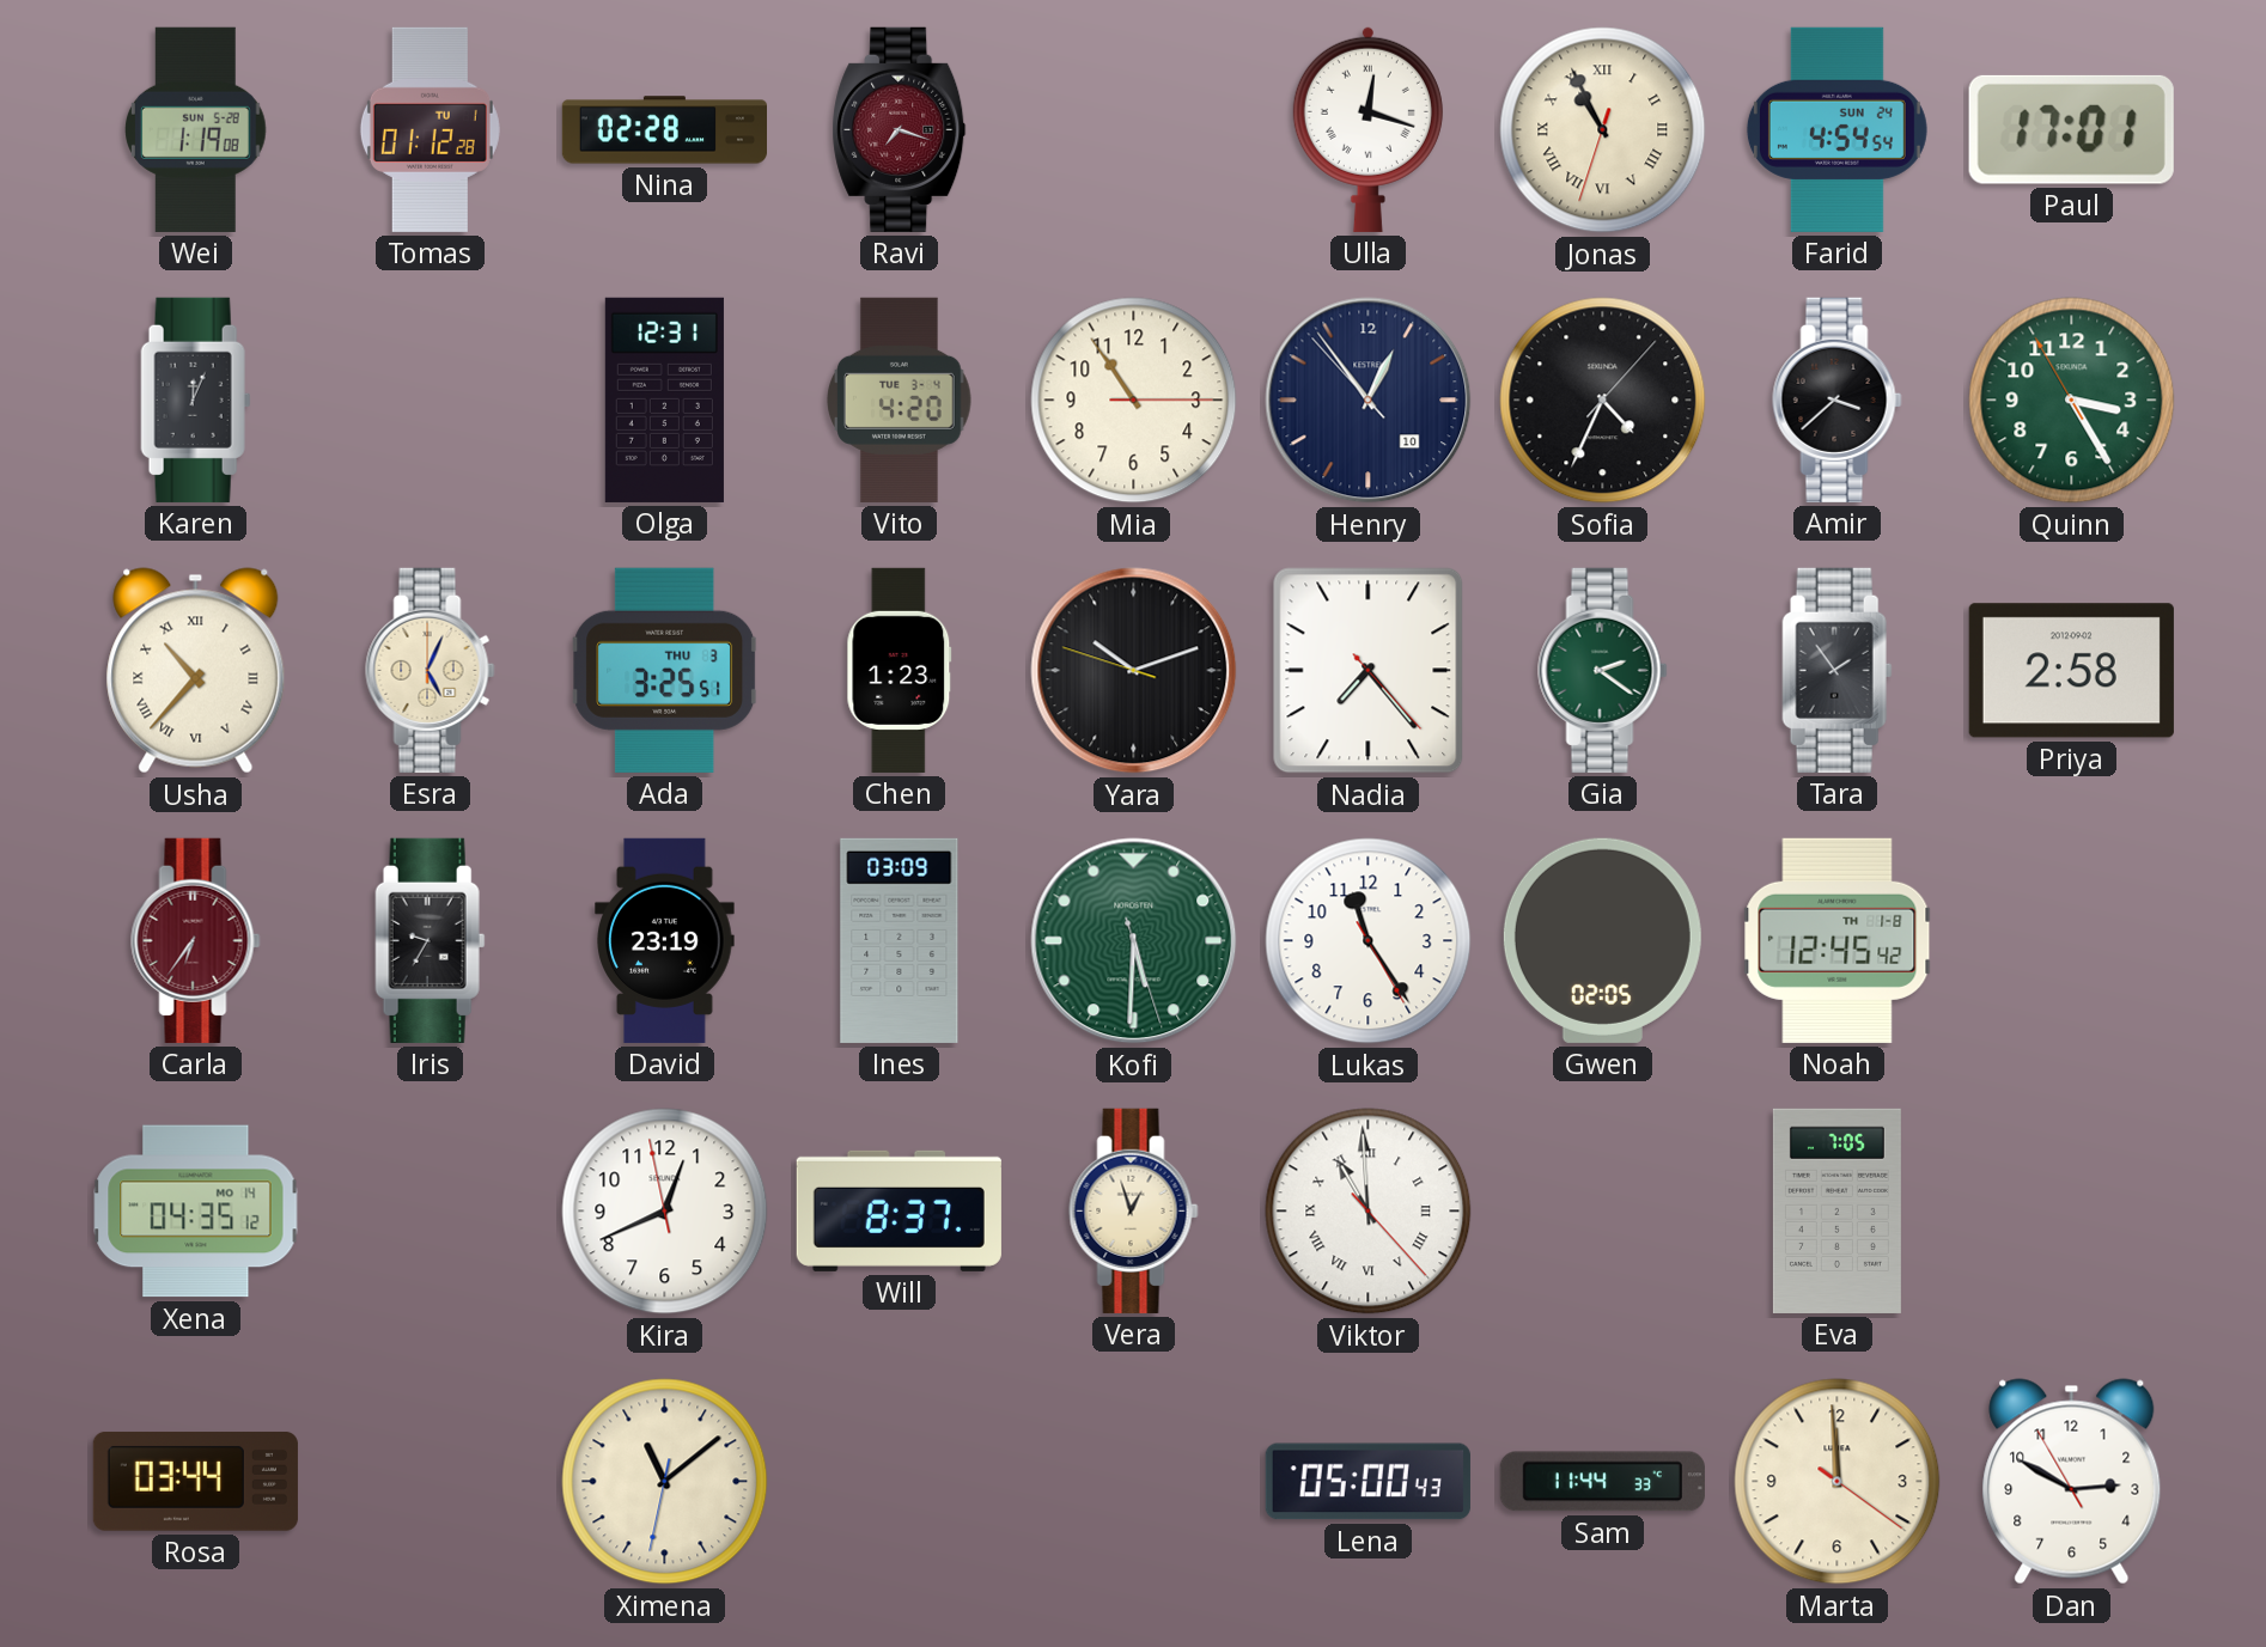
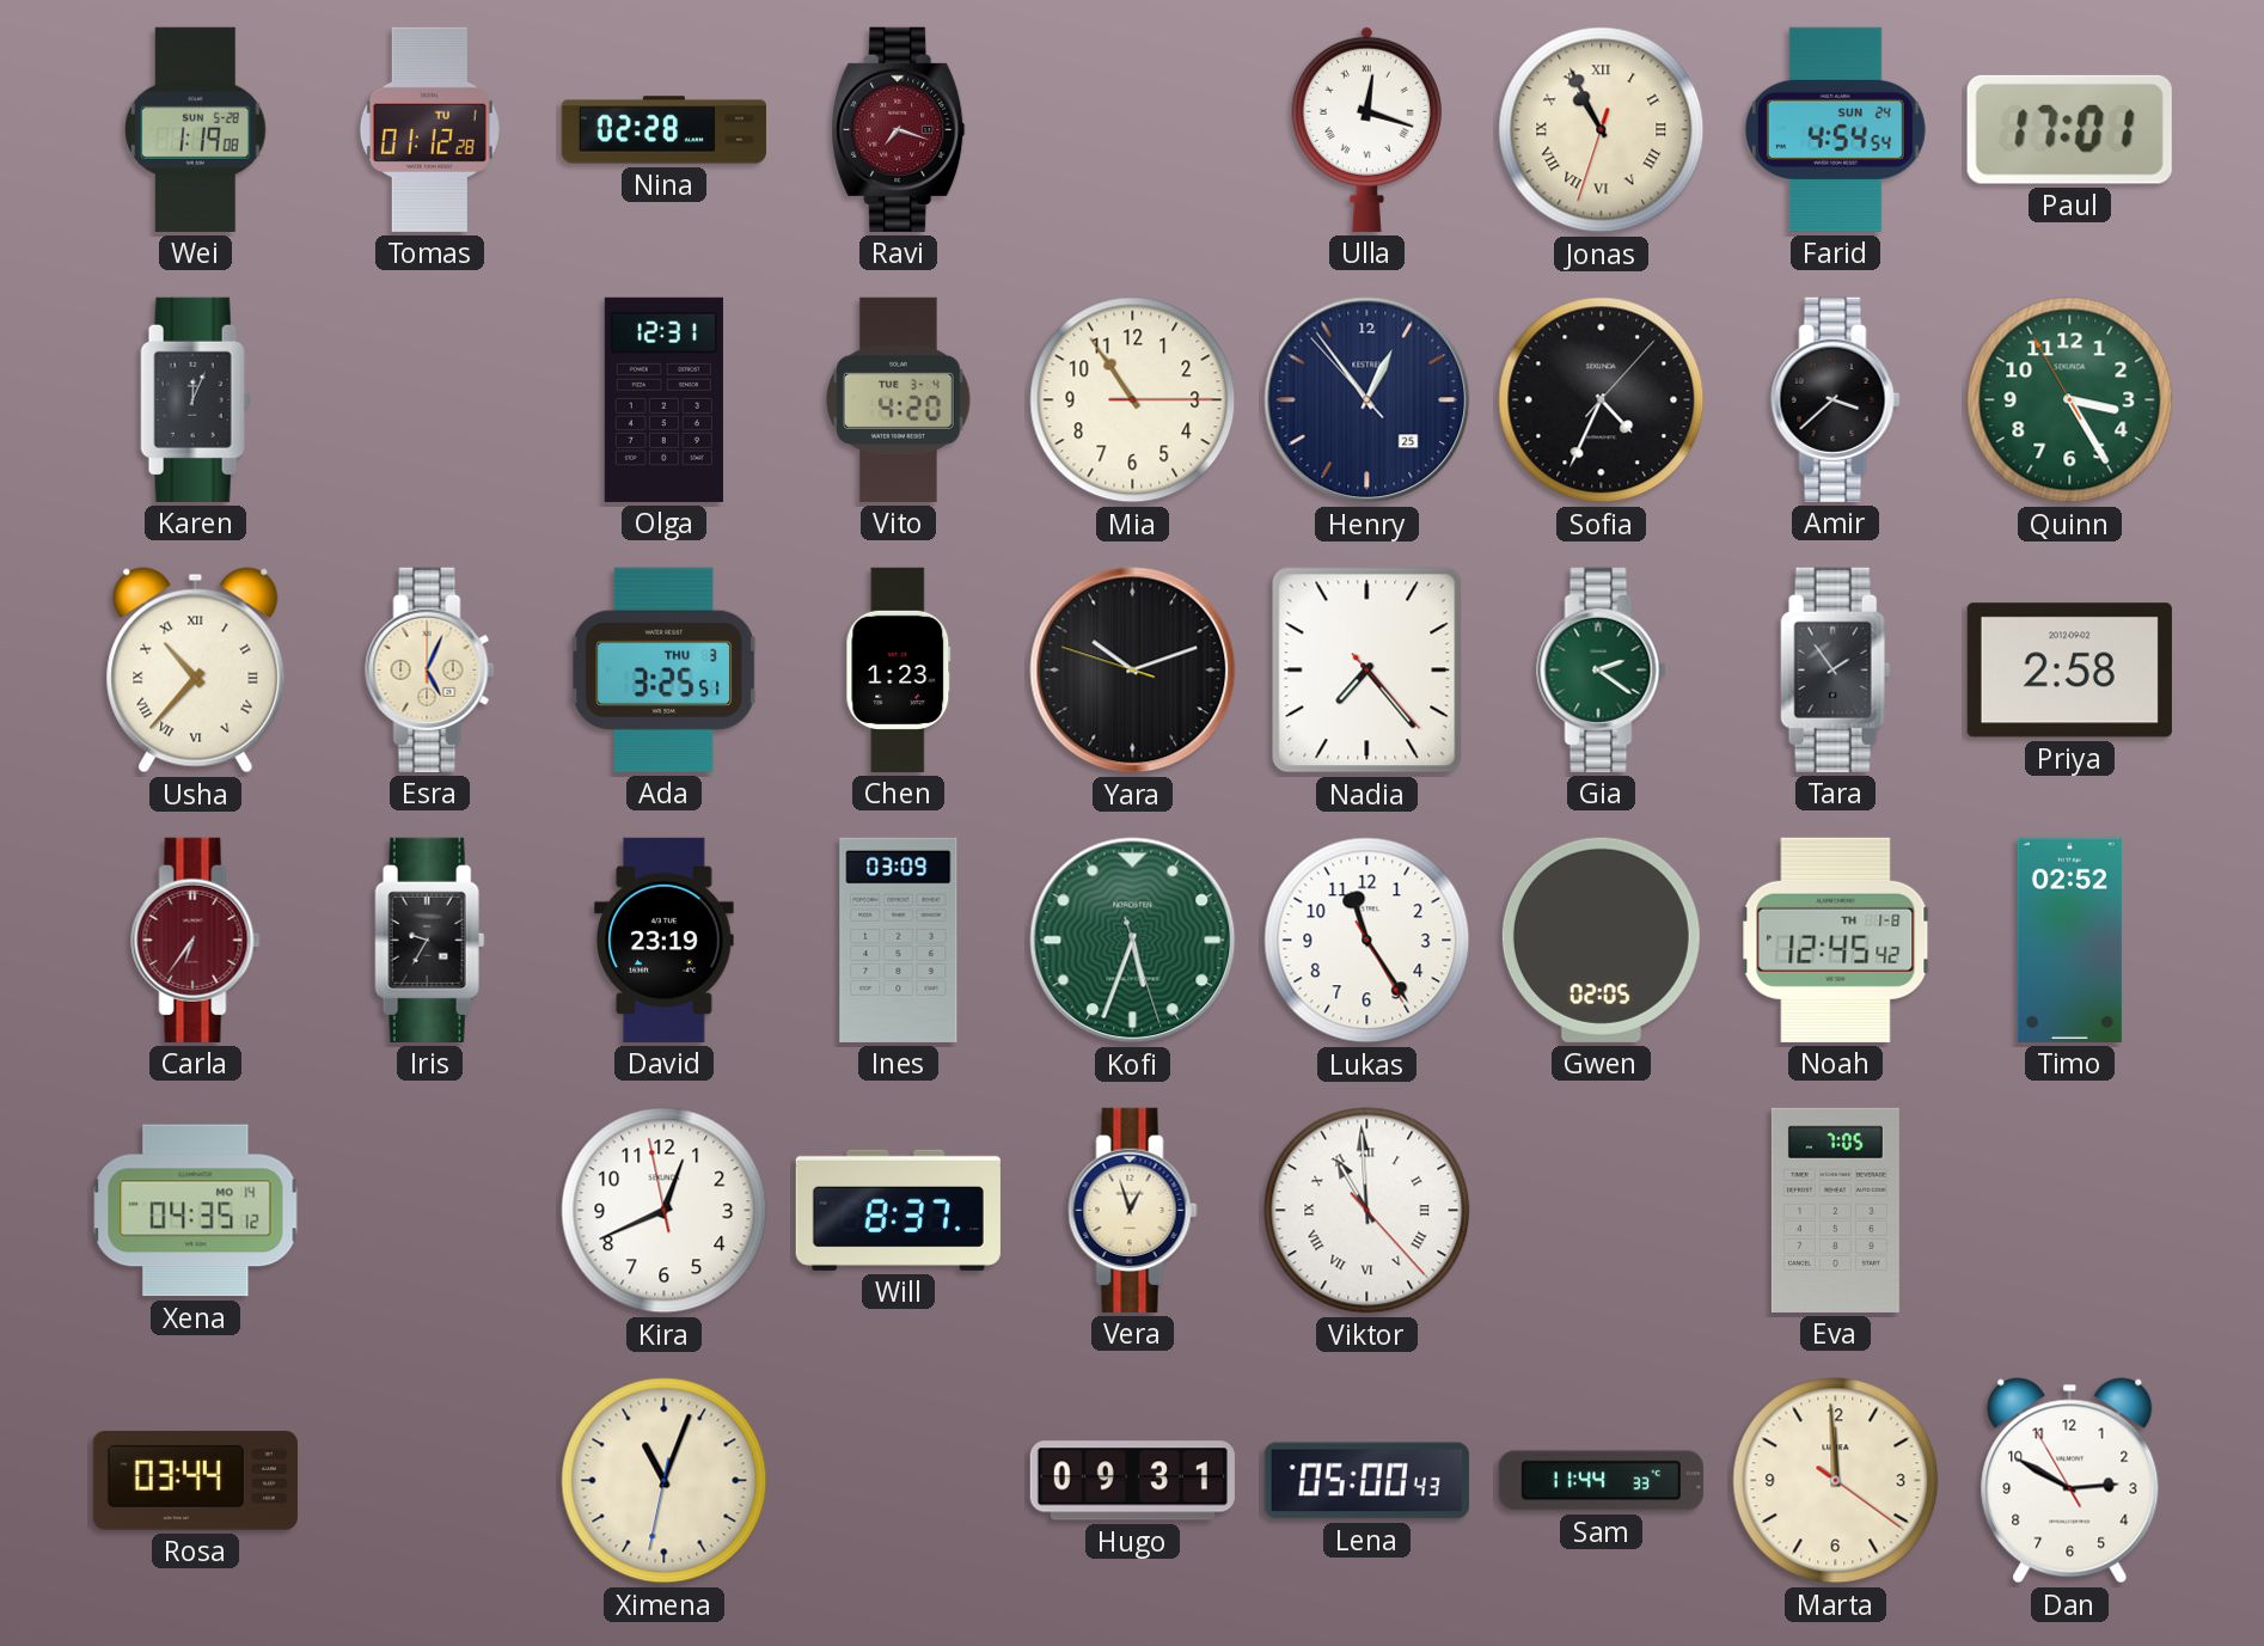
Henry date: 10 -> 25 (1367, 400)
Kofi: 5:30 -> 5:33 (1133, 941)
Timo: none -> 02:52 (2069, 940)
Ximena: 11:08 -> 11:03 (665, 1481)
Hugo: none -> 09:31 (1132, 1481)
